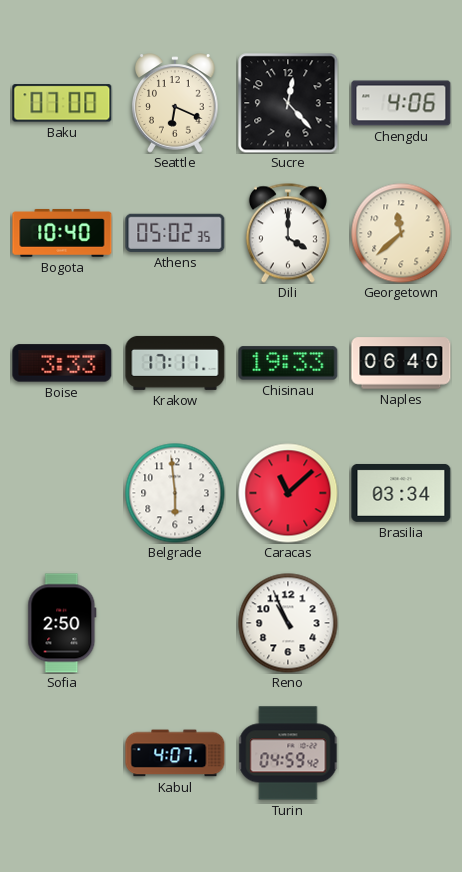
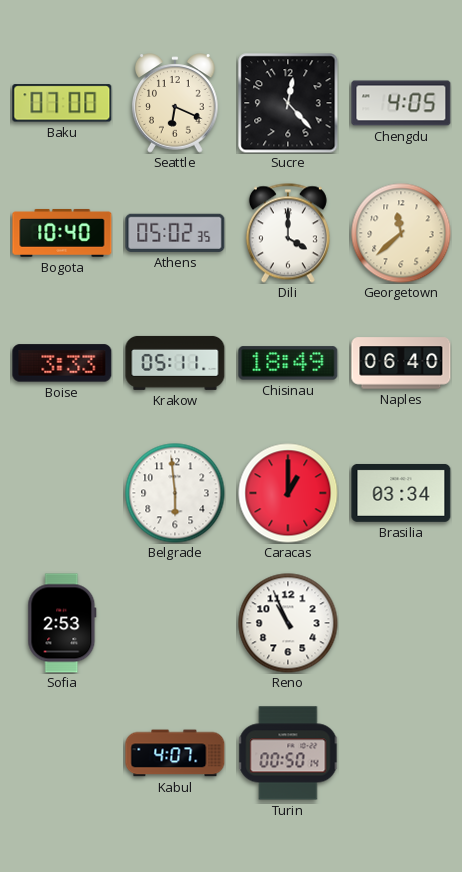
Chengdu: 4:06 -> 4:05 (401, 103)
Krakow: 17:11 -> 05:11 (175, 363)
Chisinau: 19:33 -> 18:49 (288, 363)
Caracas: 11:08 -> 1:00 (288, 493)
Sofia: 2:50 -> 2:53 (62, 623)
Turin: 04:59 -> 00:50 (288, 753)
